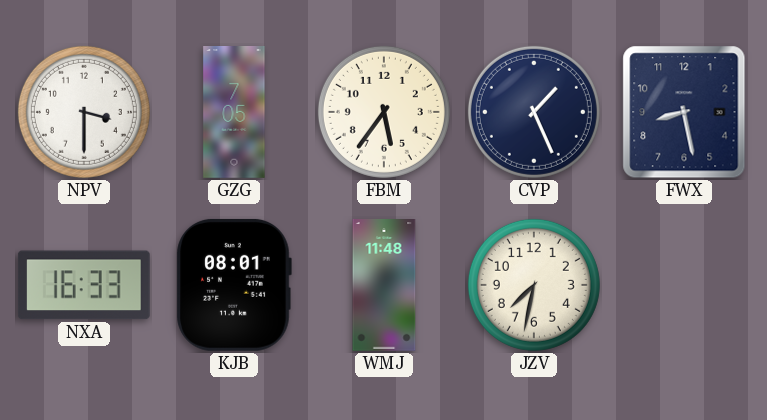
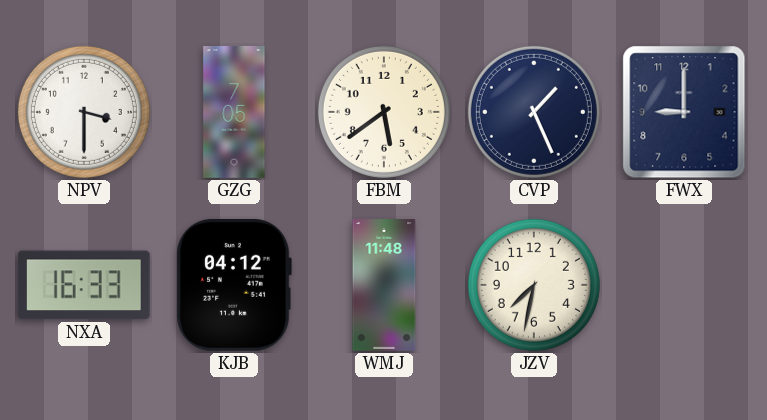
FBM: 5:36 -> 5:39 (384, 112)
FWX: 8:28 -> 9:00 (684, 112)
KJB: 08:01 -> 04:12 (234, 285)
